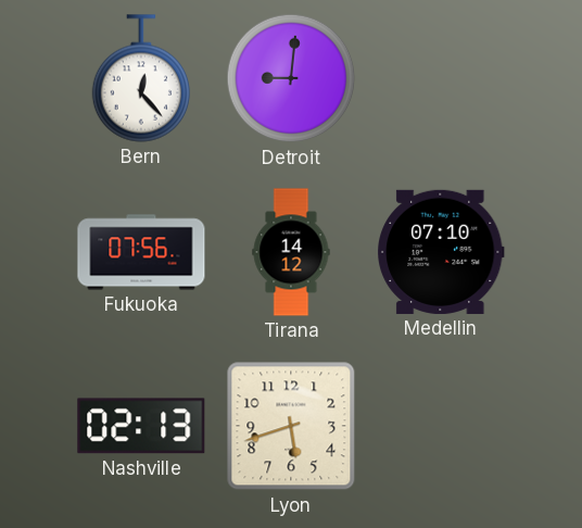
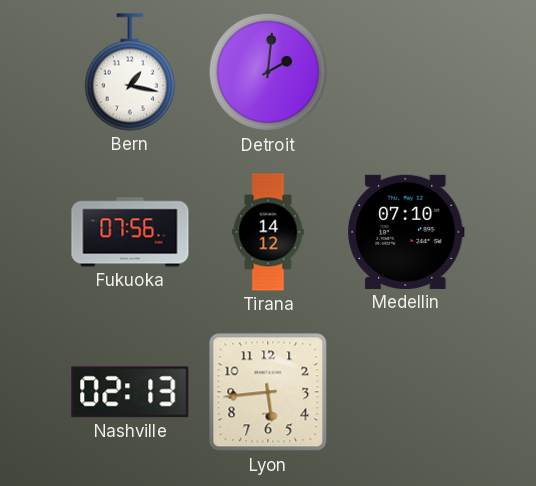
Bern: 12:23 -> 1:17 (129, 72)
Detroit: 9:01 -> 2:01 (268, 72)
Lyon: 5:42 -> 5:44 (268, 392)
